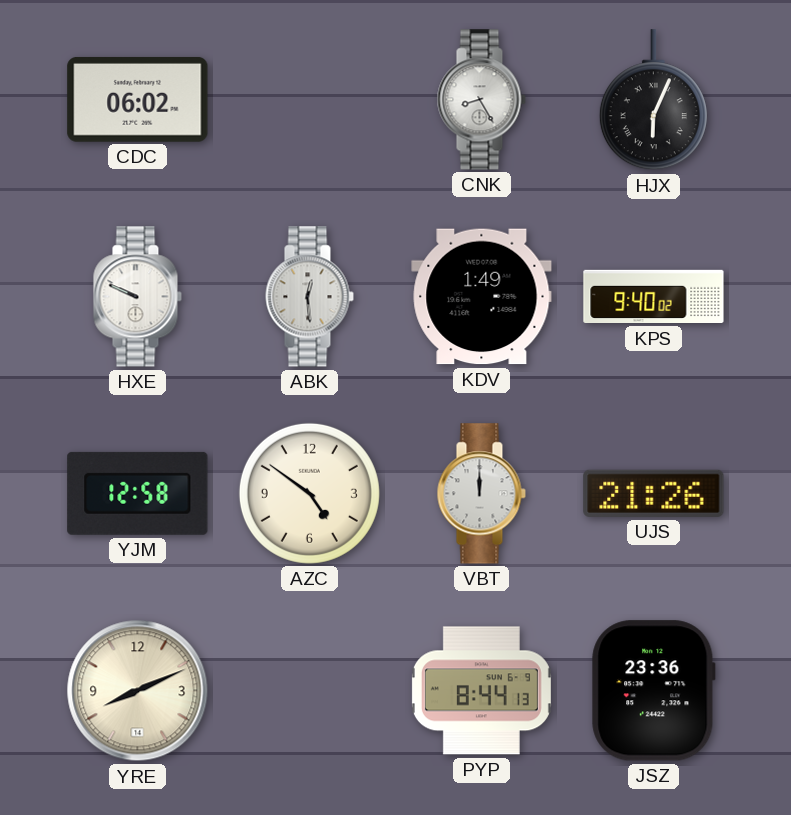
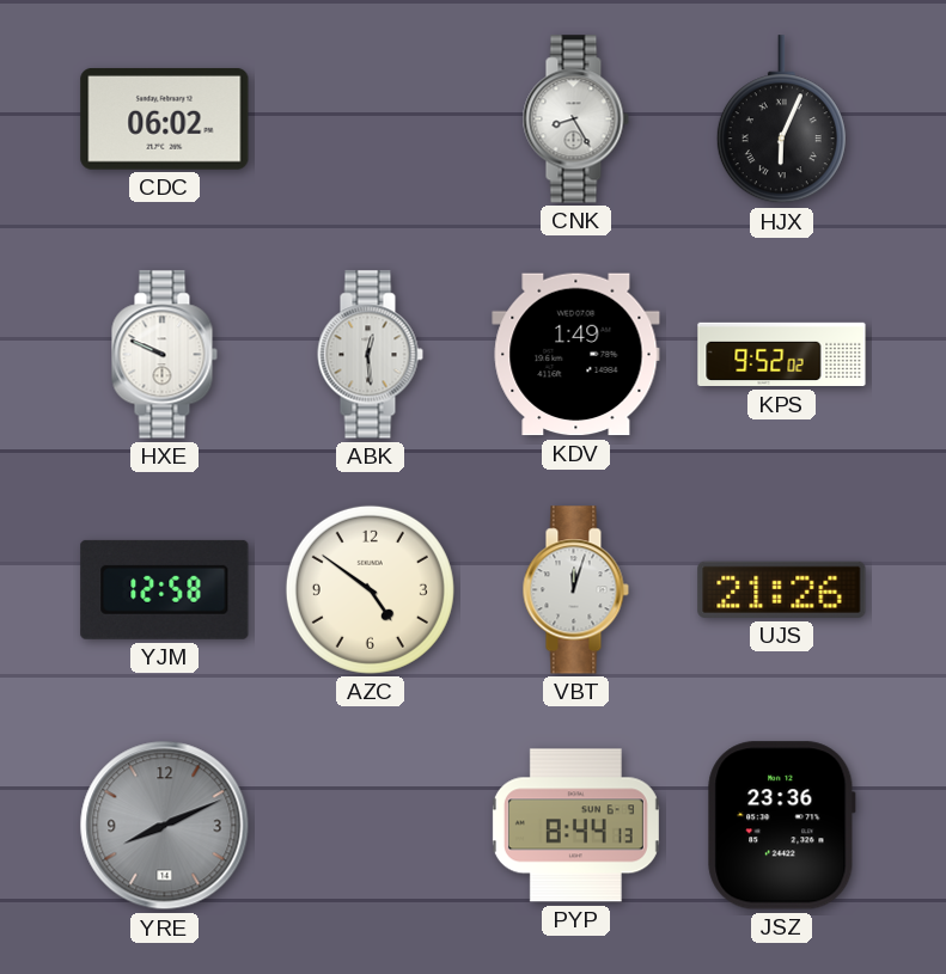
KPS: 9:40 -> 9:52 (782, 355)
VBT: 12:00 -> 12:03 (575, 590)
YRE dial: cream -> grey (165, 826)
